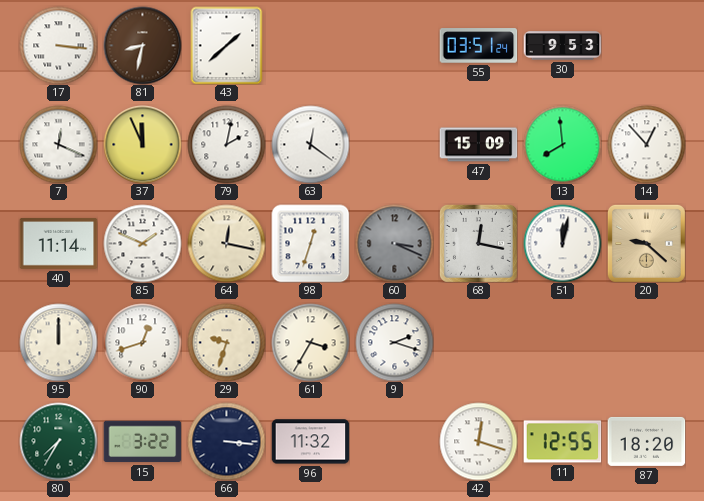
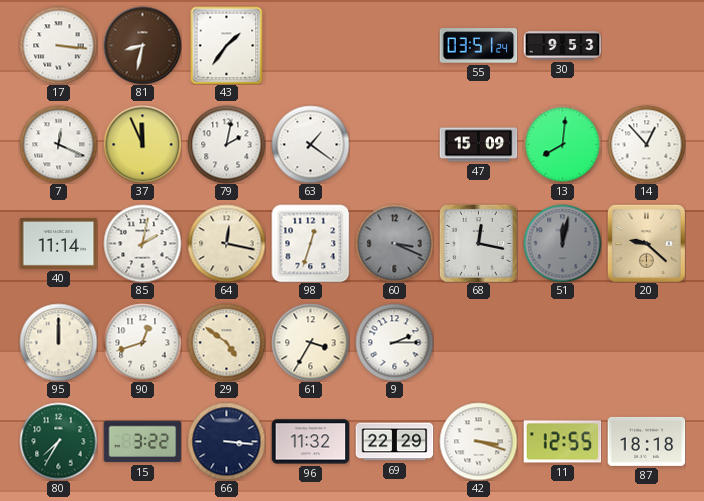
43: 1:38 -> 1:36 (227, 45)
63: 12:21 -> 1:21 (310, 144)
13: 7:59 -> 8:01 (562, 144)
85: 1:49 -> 2:02 (142, 243)
51 dial: white -> grey (562, 243)
29: 9:33 -> 4:51 (226, 342)
9: 2:18 -> 2:15 (394, 342)
69: none -> 22:29 (394, 442)
42: 12:18 -> 3:18 (478, 441)
87: 18:20 -> 18:18 (646, 441)
